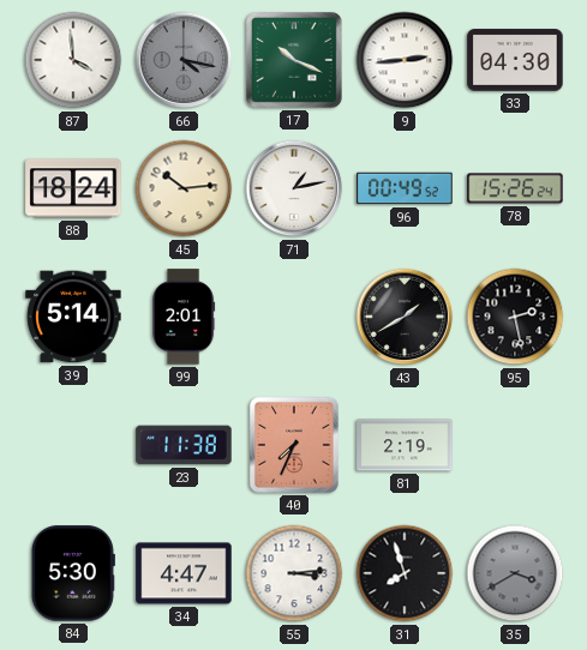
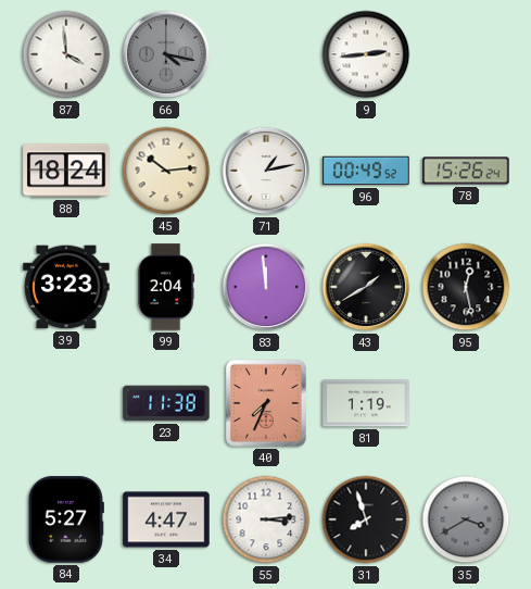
17: 10:19 -> none (294, 60)
33: 04:30 -> none (515, 60)
39: 5:14 -> 3:23 (66, 287)
99: 2:01 -> 2:04 (167, 287)
83: none -> 11:59 (266, 287)
95: 2:28 -> 12:28 (466, 287)
81: 2:19 -> 1:19 (366, 403)
84: 5:30 -> 5:27 (66, 519)
